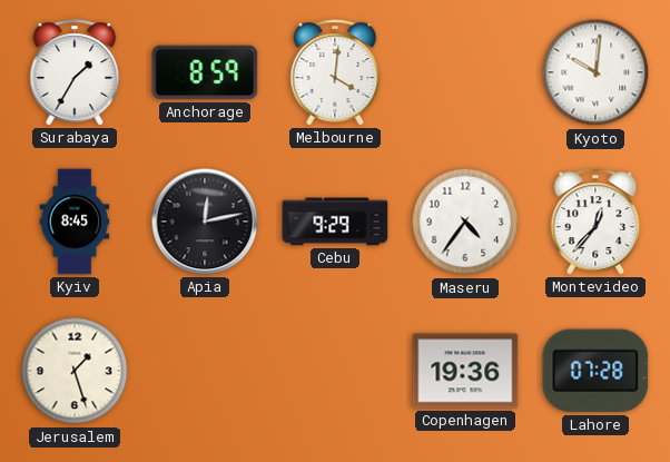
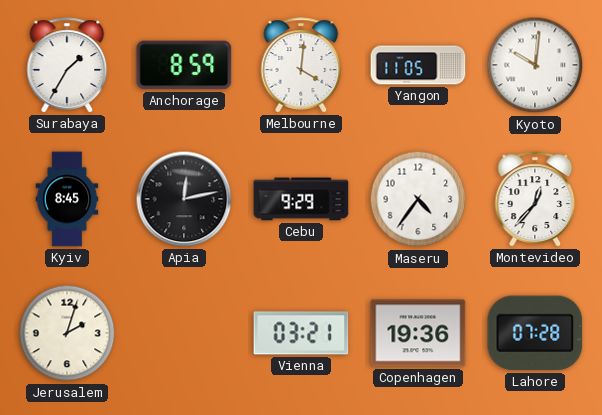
Yangon: none -> 11:05 (418, 65)
Jerusalem: 1:27 -> 2:03 (67, 333)
Vienna: none -> 03:21 (301, 333)
